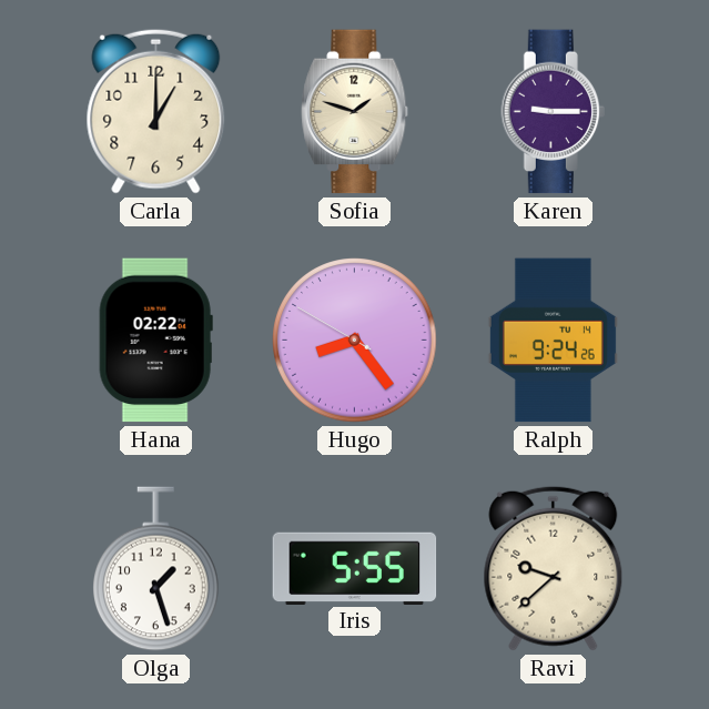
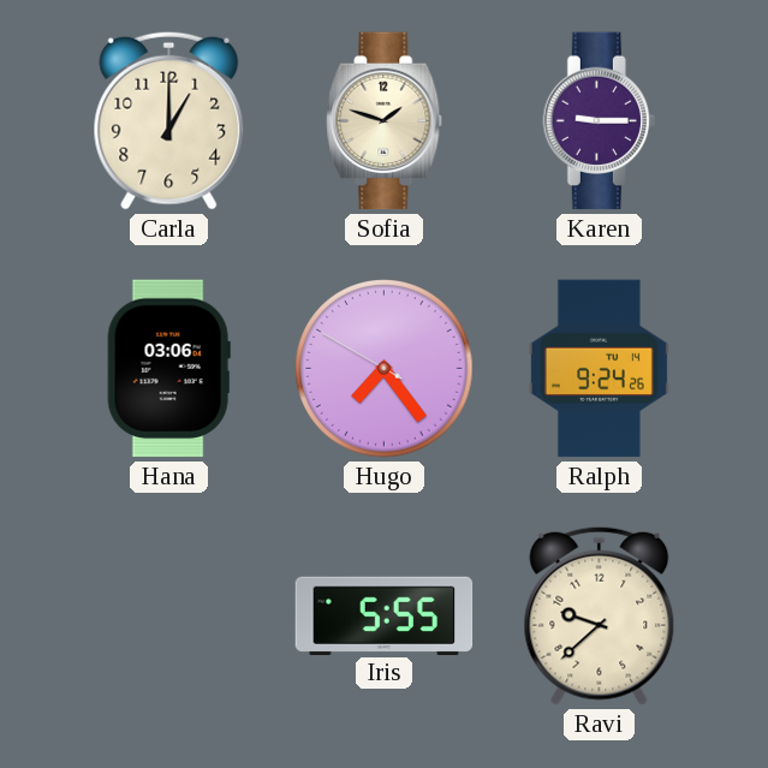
Hana: 02:22 -> 03:06 (168, 369)
Hugo: 8:23 -> 7:23 (385, 369)
Olga: 1:27 -> none (156, 569)
